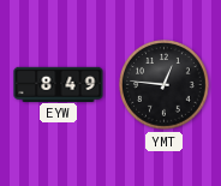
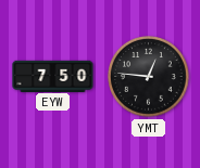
EYW: 8:49 -> 7:50 (53, 76)
